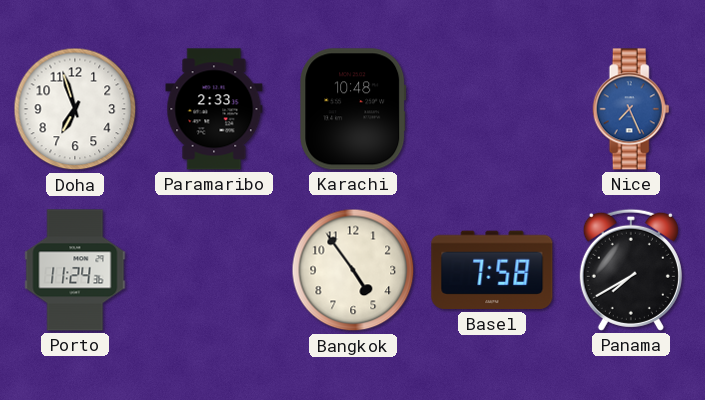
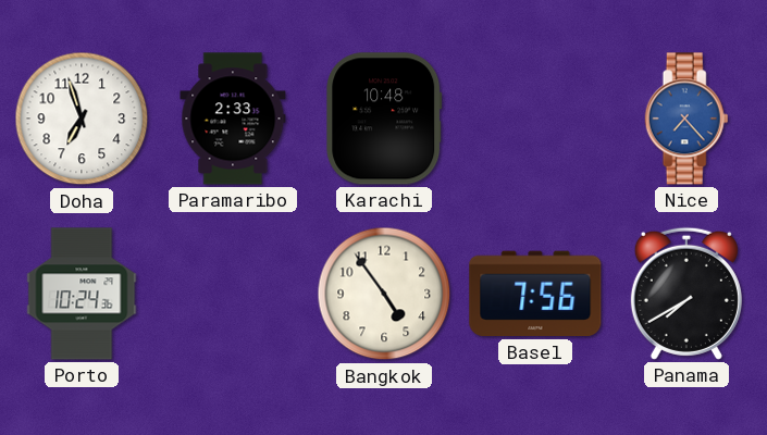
Nice: 7:26 -> 7:23 (686, 119)
Porto: 11:24 -> 10:24 (82, 294)
Basel: 7:58 -> 7:56 (535, 294)
